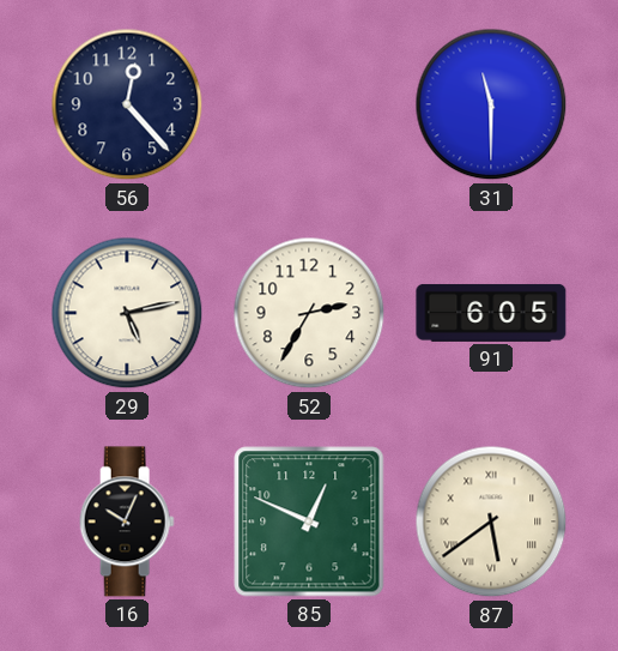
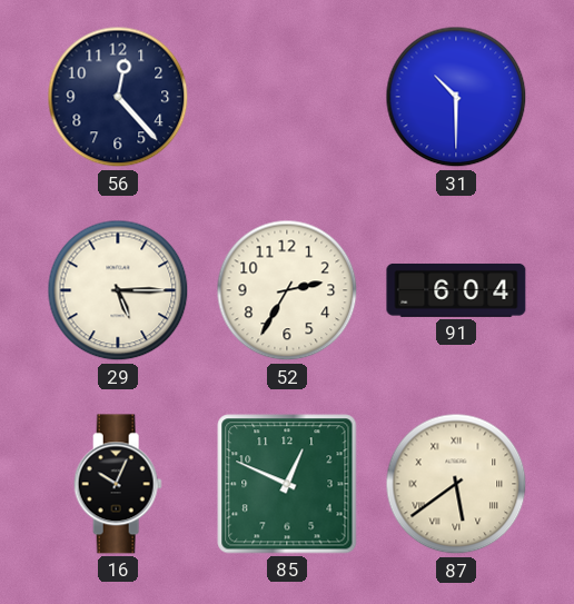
31: 11:30 -> 10:30 (456, 97)
29: 5:13 -> 5:15 (118, 290)
91: 6:05 -> 6:04 (456, 290)
